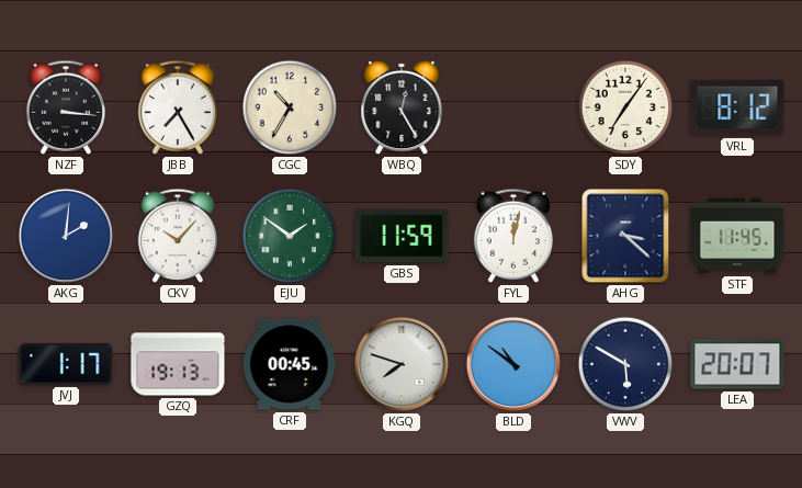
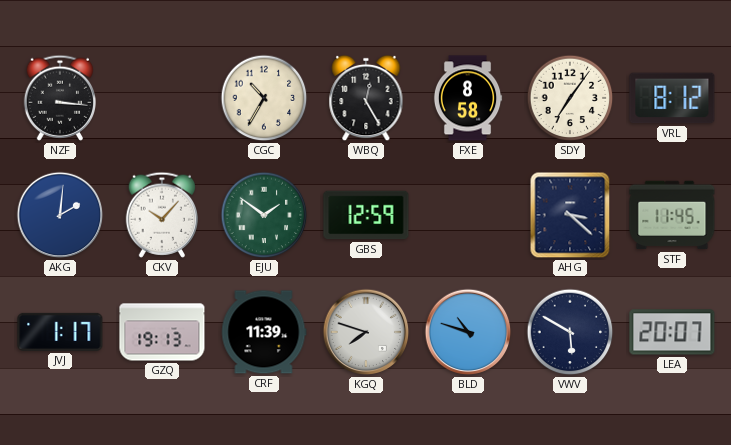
JBB: 7:25 -> none (178, 107)
FXE: none -> 8:58 (468, 98)
GBS: 11:59 -> 12:59 (366, 215)
FYL: 12:02 -> none (513, 236)
CRF: 00:45 -> 11:39 (264, 332)
BLD: 10:51 -> 10:48 (468, 332)
